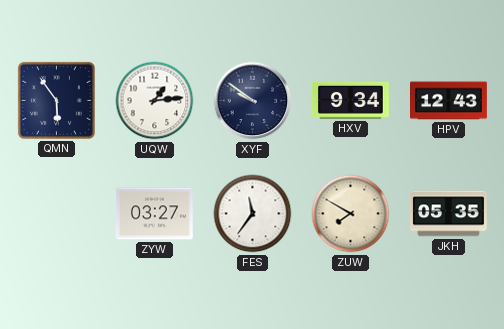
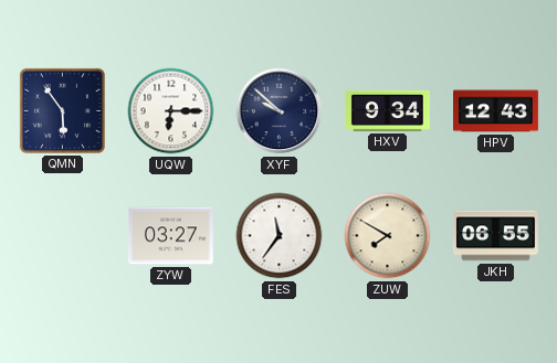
UQW: 1:14 -> 6:15 (171, 111)
XYF: 9:51 -> 9:52 (280, 111)
JKH: 05:35 -> 06:55 (495, 236)
